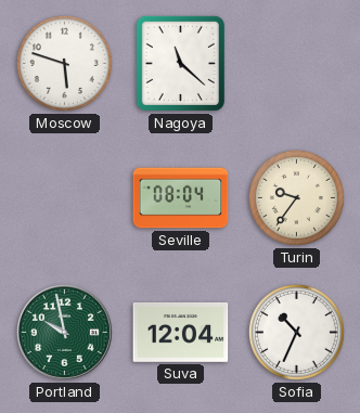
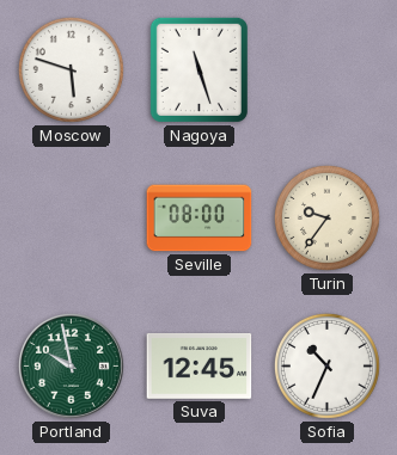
Nagoya: 11:22 -> 11:27 (198, 69)
Seville: 08:04 -> 08:00 (200, 219)
Suva: 12:04 -> 12:45 (200, 367)
